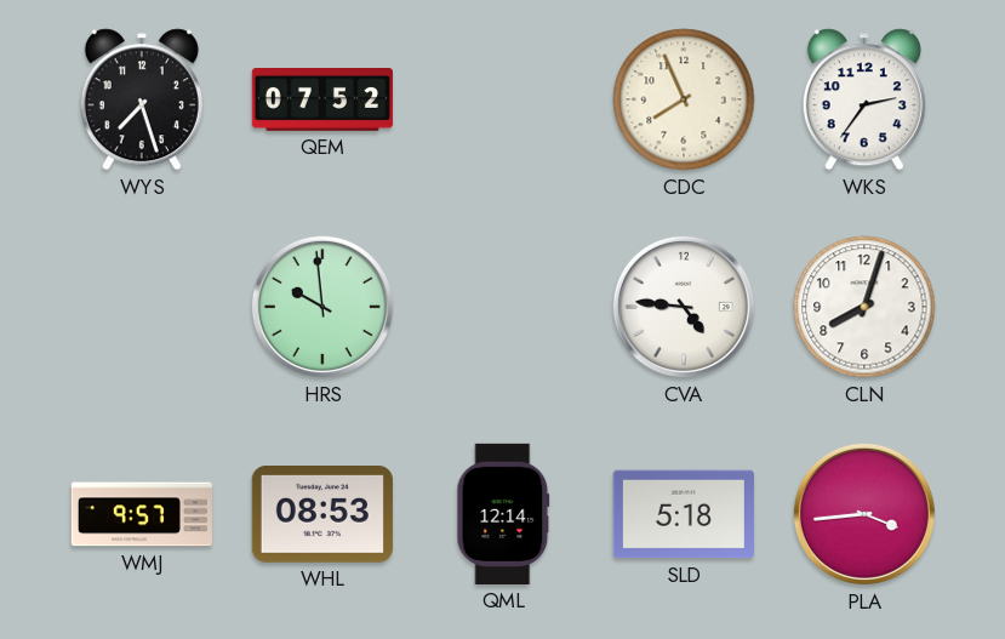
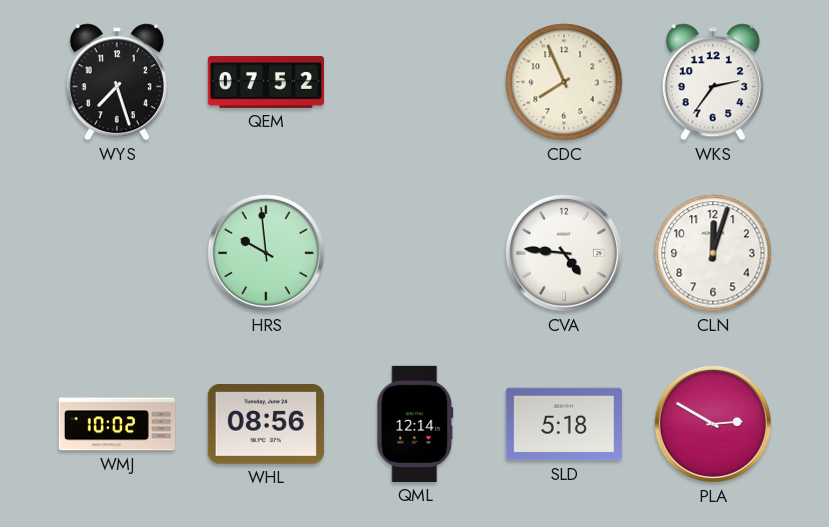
CLN: 8:03 -> 12:03 (713, 253)
WMJ: 9:57 -> 10:02 (117, 424)
WHL: 08:53 -> 08:56 (266, 425)
PLA: 3:44 -> 2:50 (713, 424)
